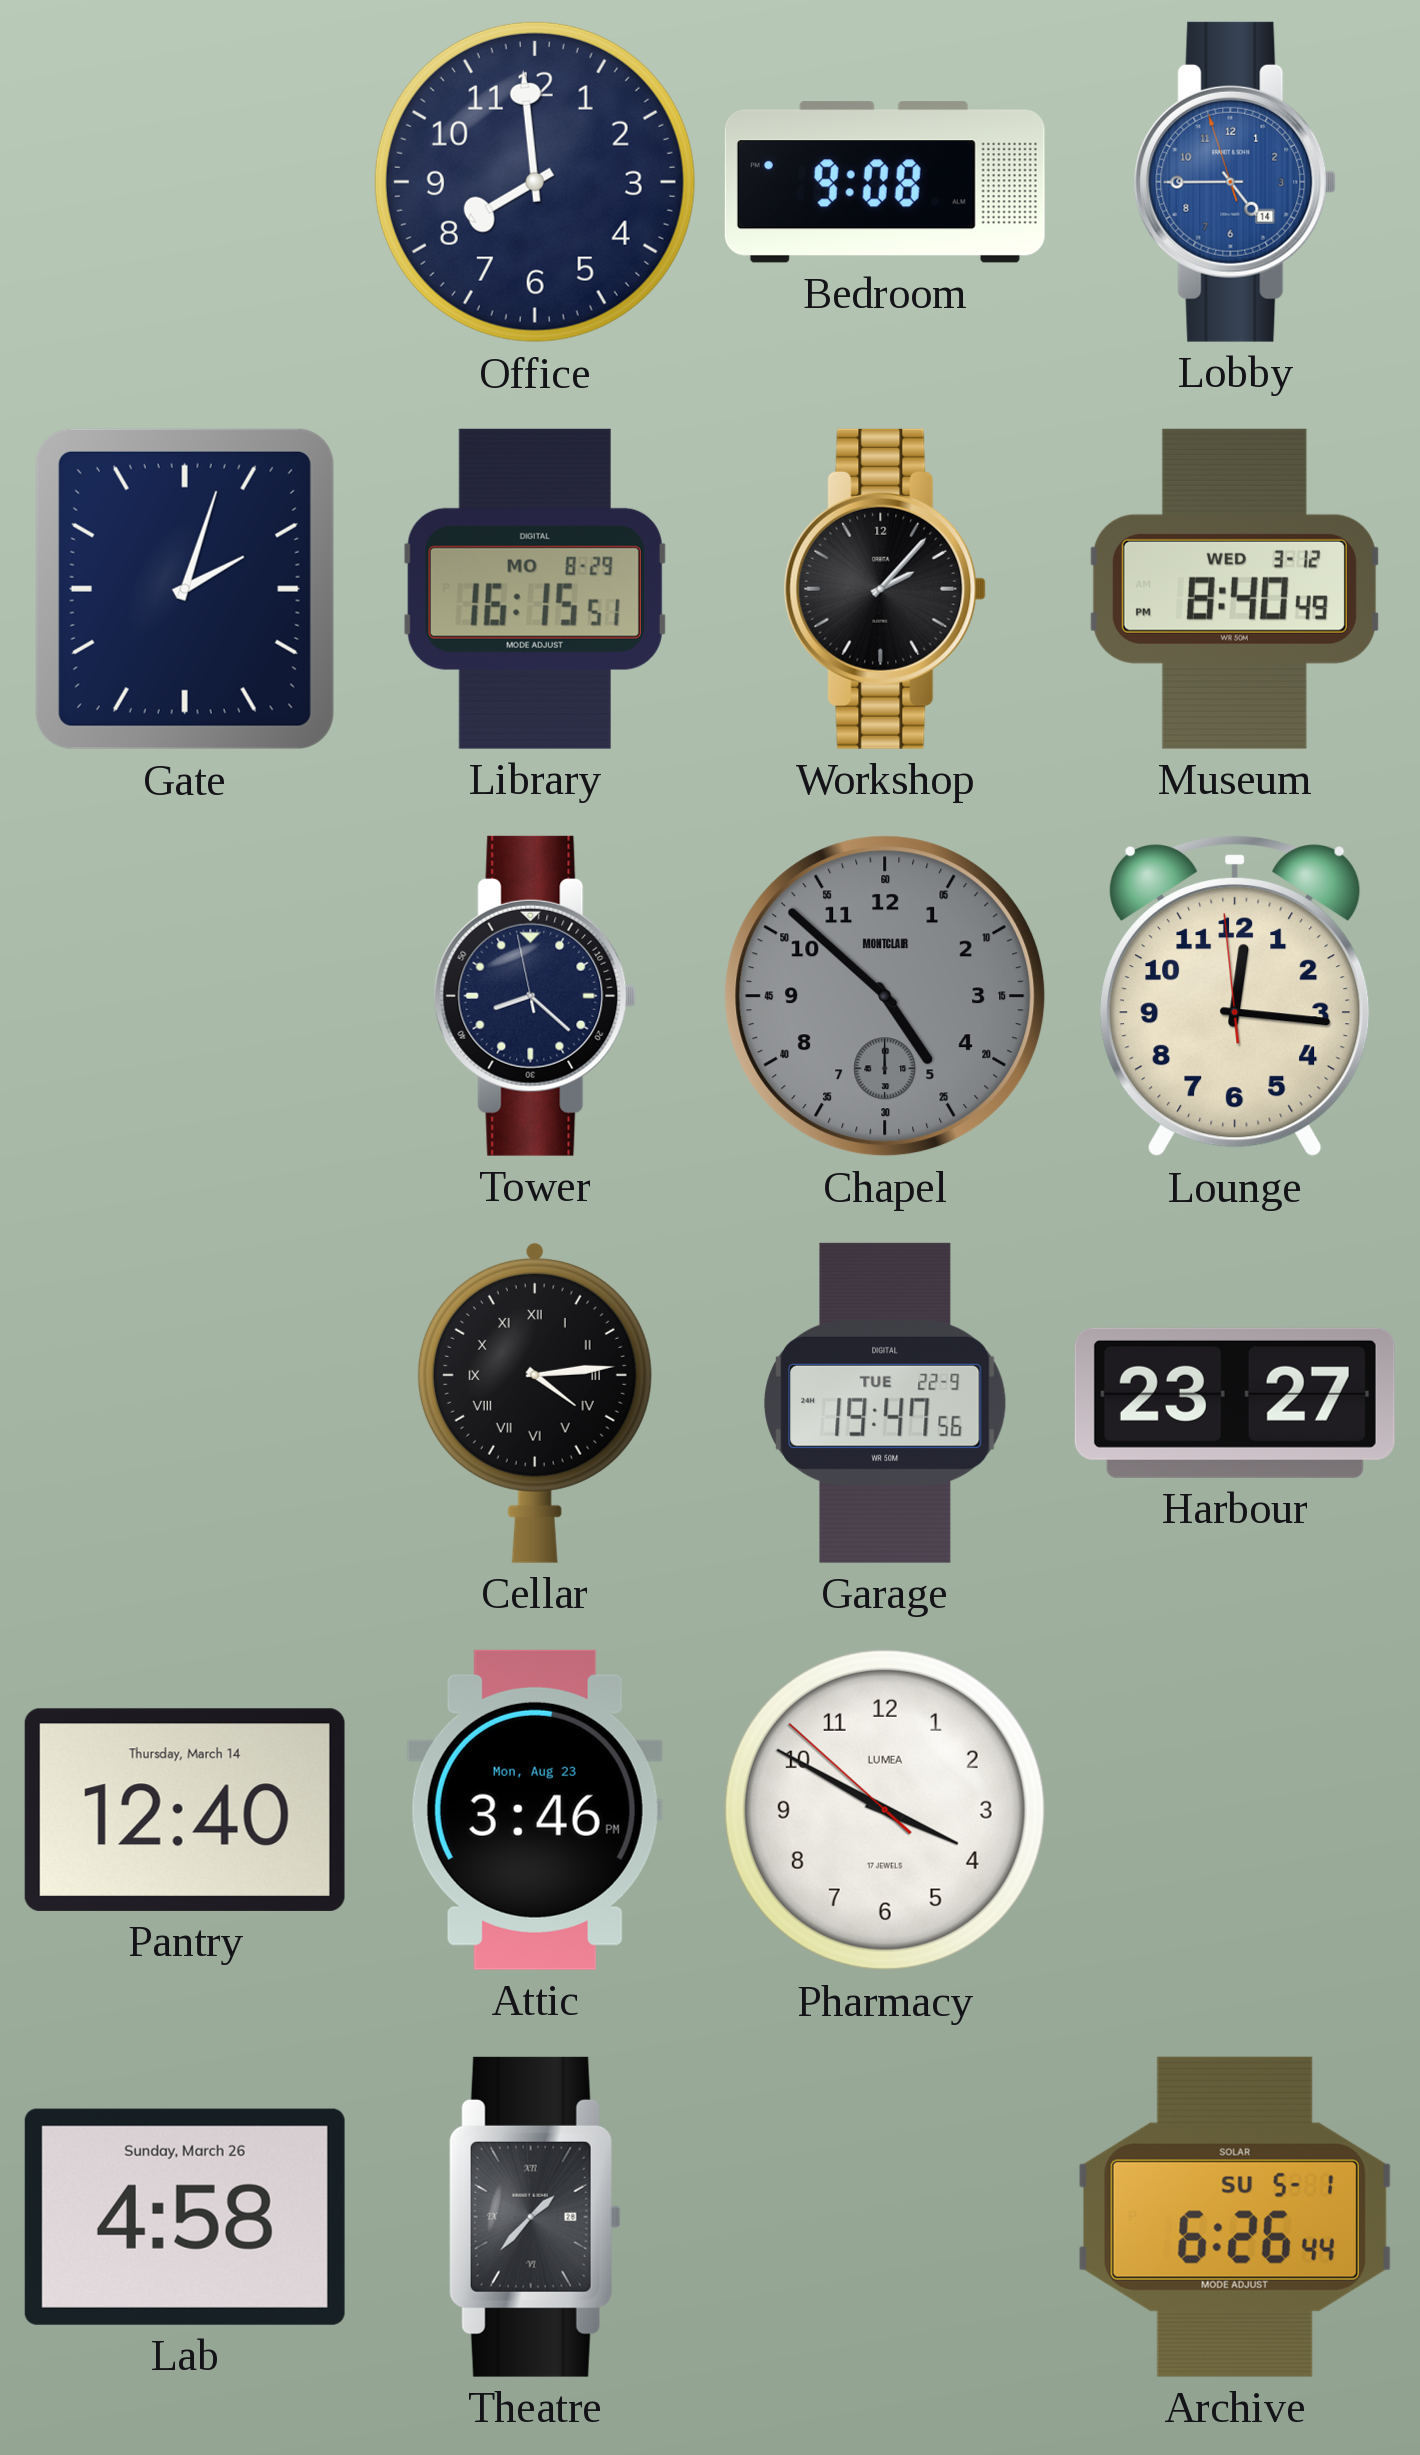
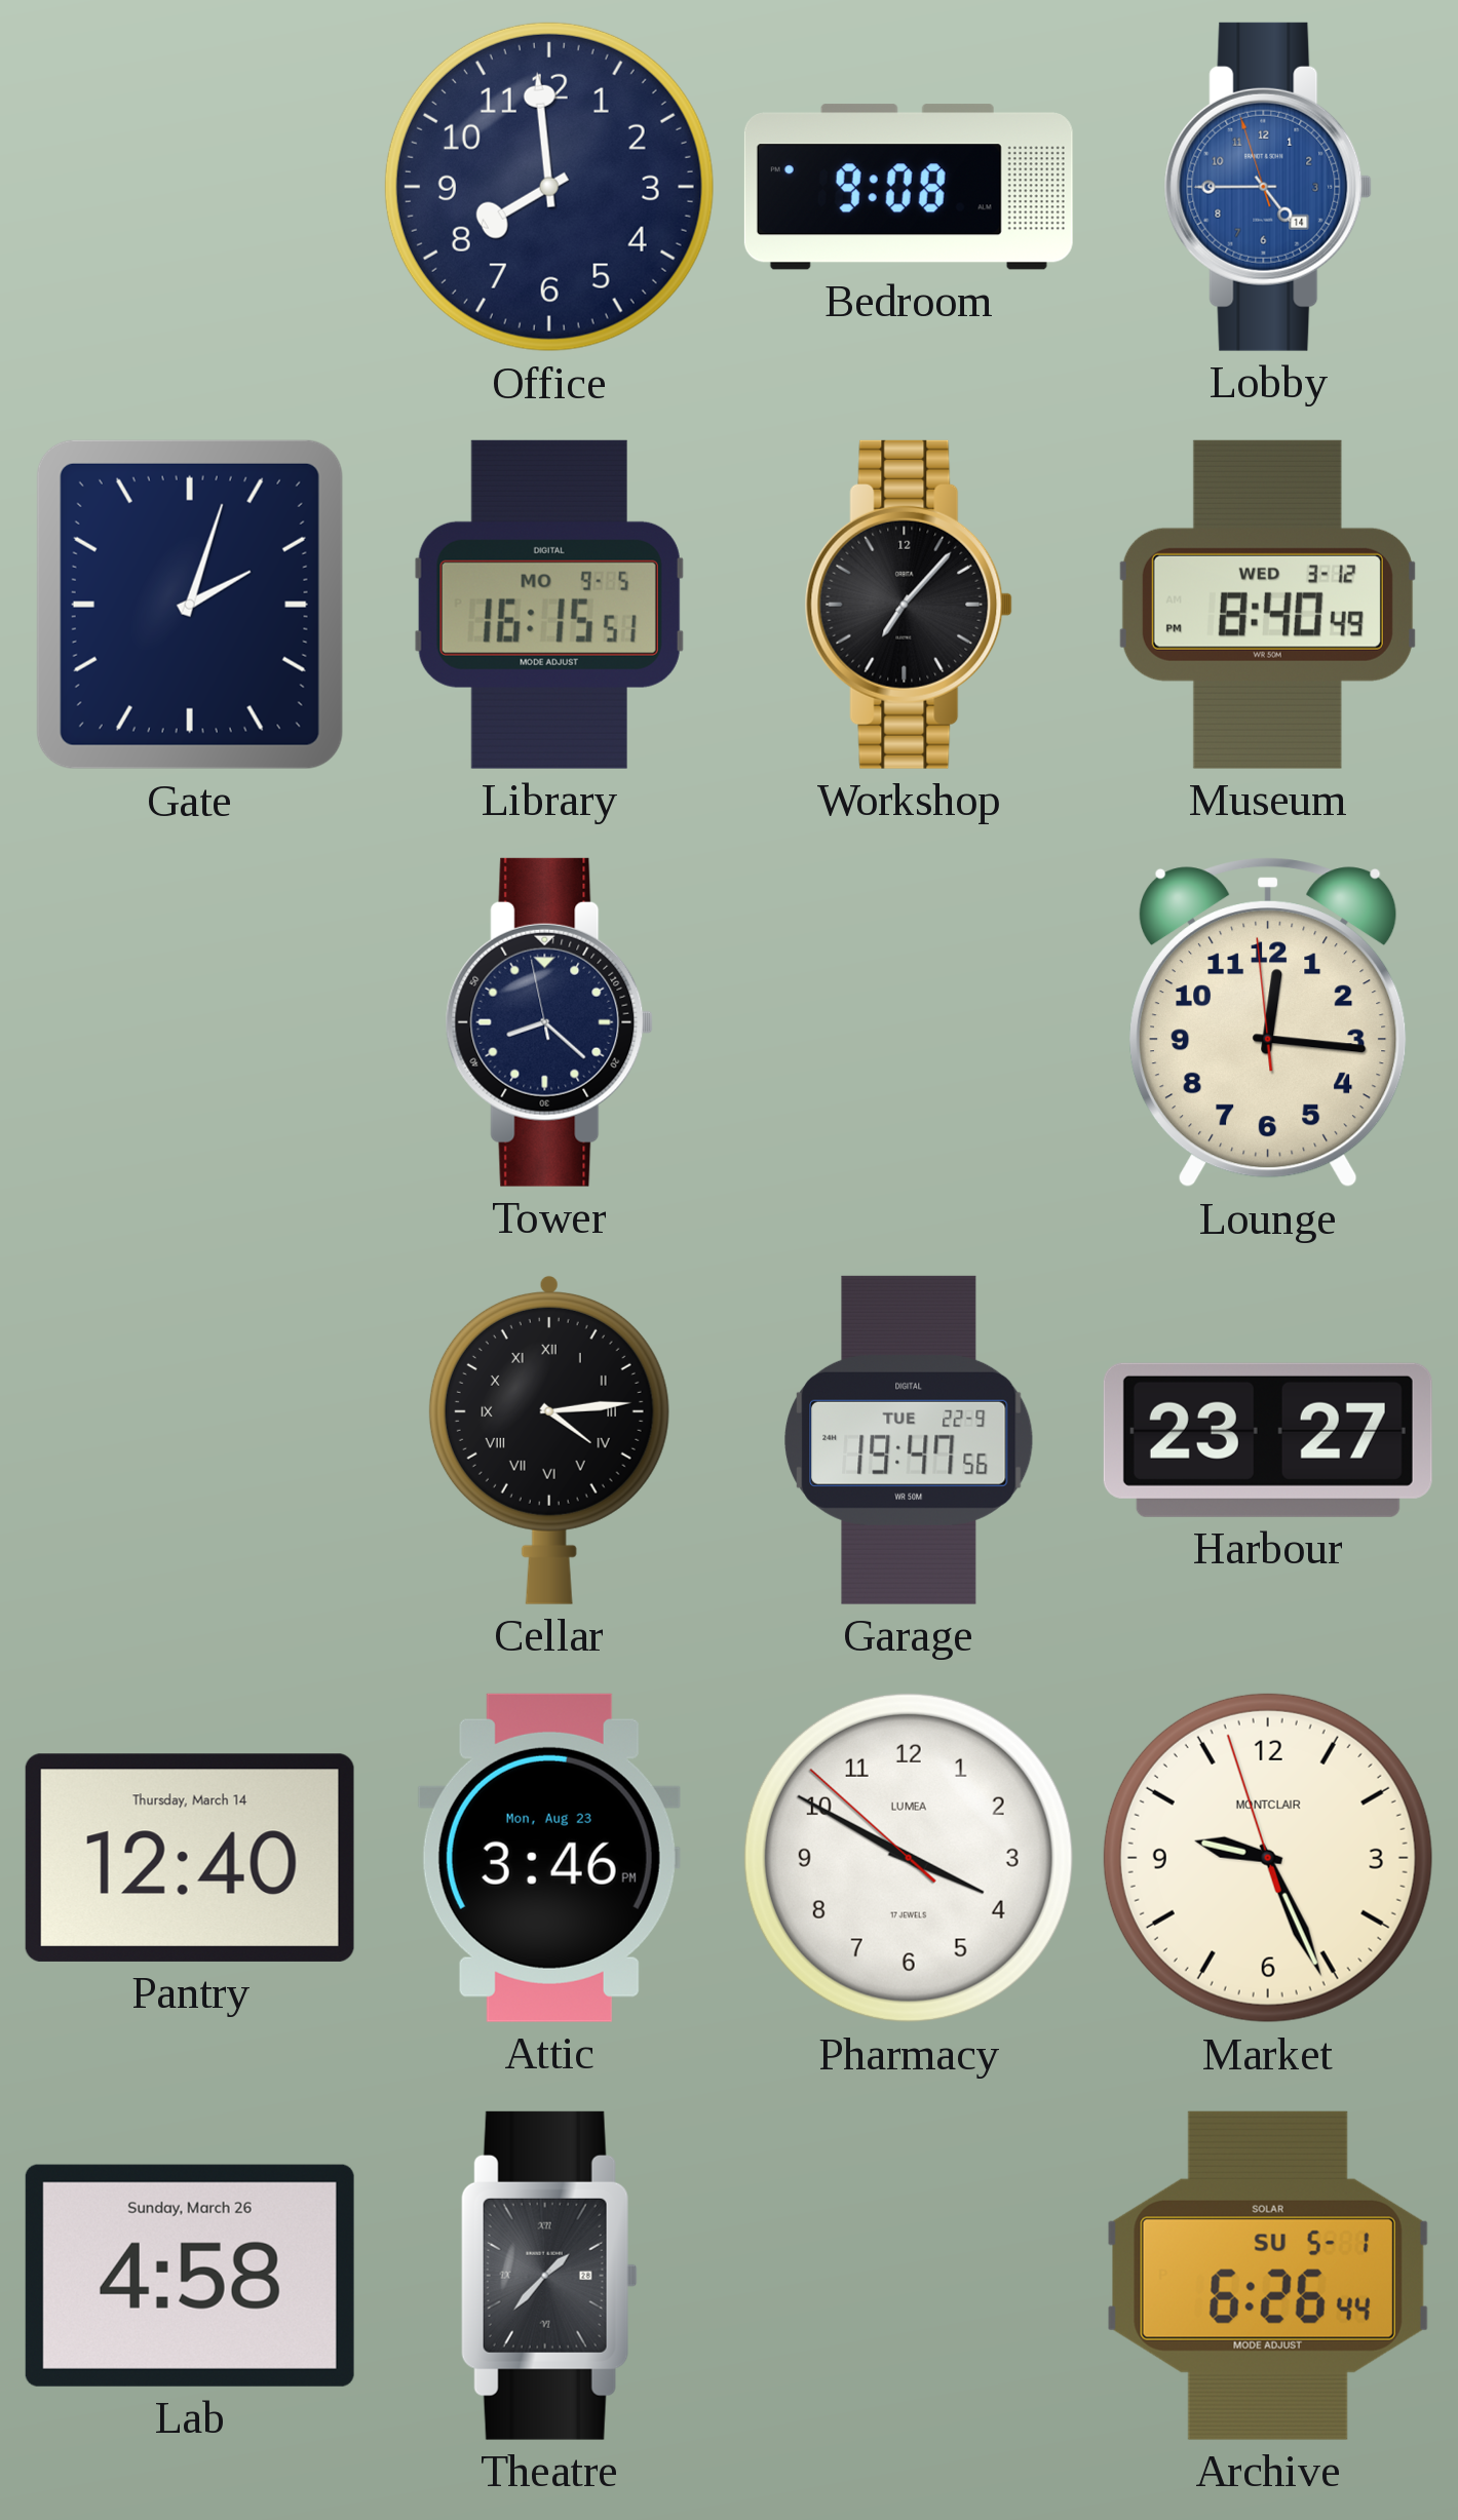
Library date: MO 8-29 -> MO 9-5 (549, 605)
Workshop: 2:07 -> 7:07 (909, 605)
Chapel: 4:52 -> none (885, 996)
Market: none -> 9:25 (1268, 1858)
